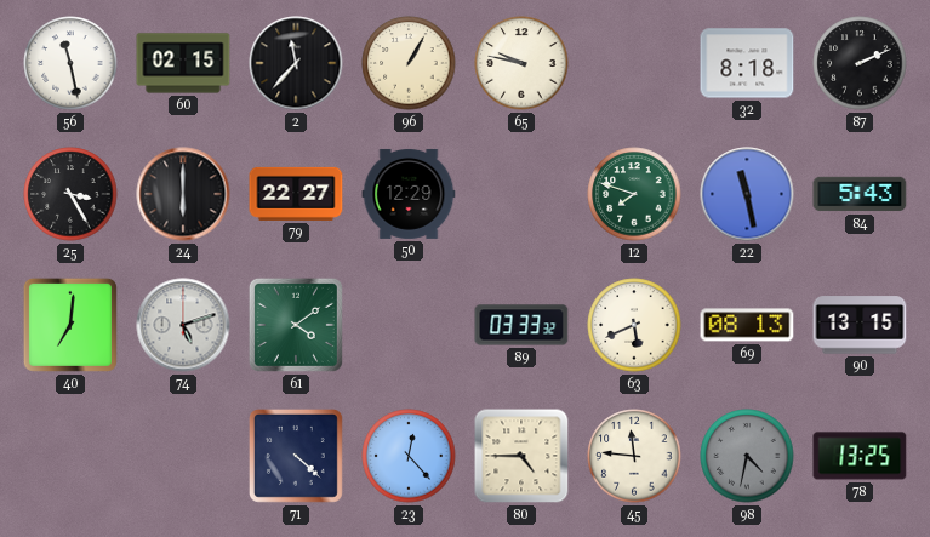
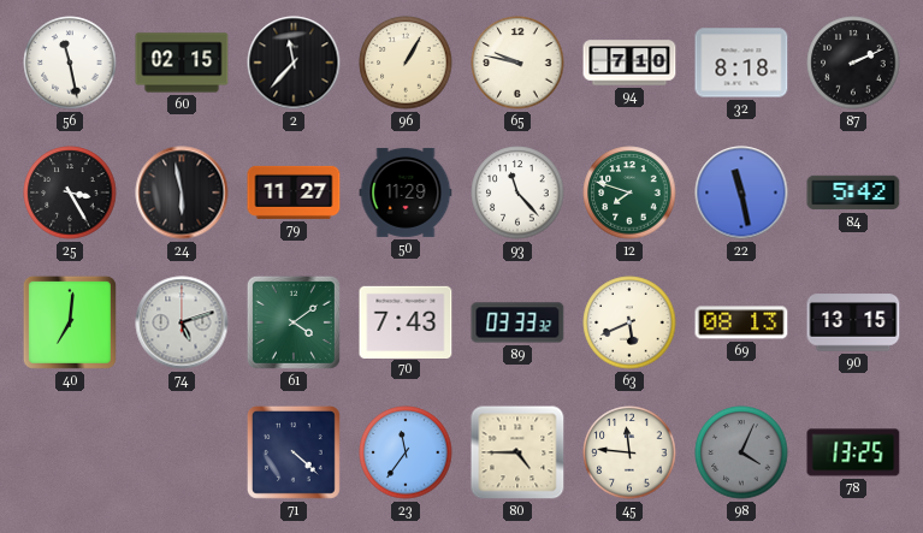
94: none -> 7:10 (629, 63)
24: 6:00 -> 5:58 (182, 193)
79: 22:27 -> 11:27 (294, 193)
50: 12:29 -> 11:29 (406, 193)
93: none -> 11:23 (517, 193)
84: 5:43 -> 5:42 (853, 193)
70: none -> 7:43 (406, 321)
23: 12:23 -> 11:36 (406, 452)
98: 4:32 -> 4:04 (741, 452)
